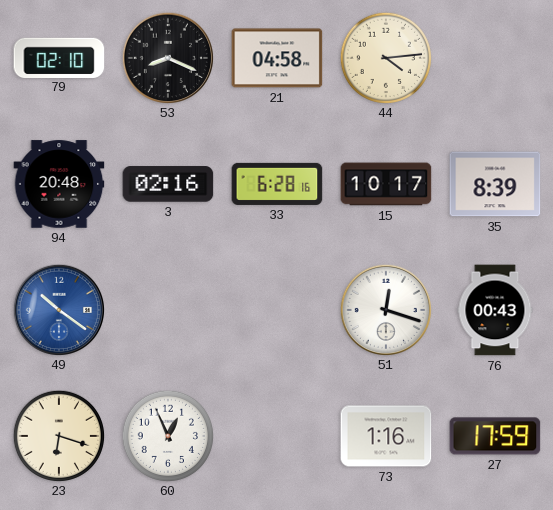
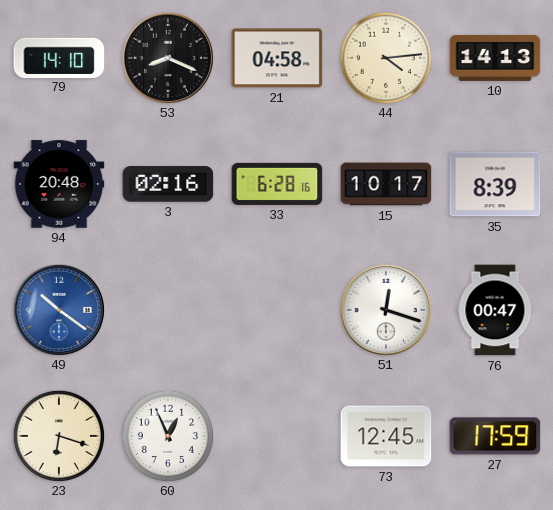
79: 02:10 -> 14:10 (59, 57)
10: none -> 14:13 (495, 58)
76: 00:43 -> 00:47 (495, 310)
73: 1:16 -> 12:45 (386, 436)
